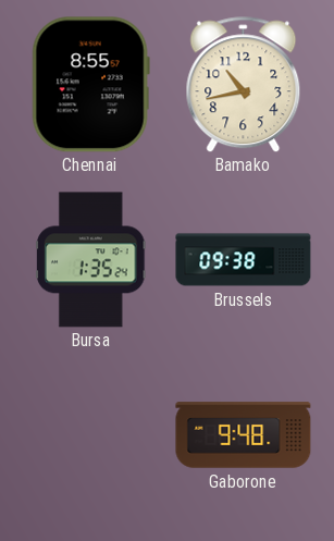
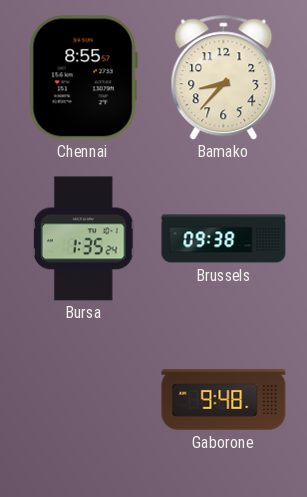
Bamako: 10:43 -> 8:37 (224, 78)
